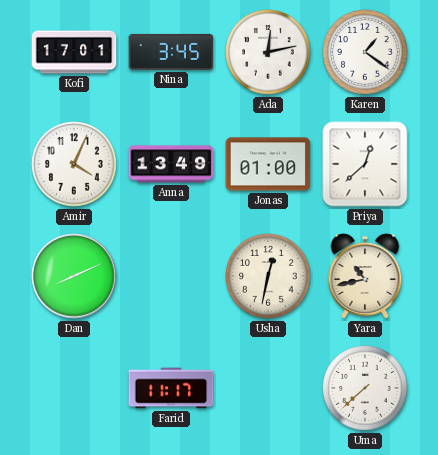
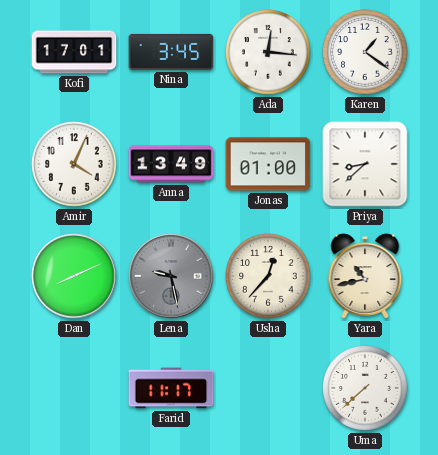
Ada: 12:13 -> 12:16 (268, 52)
Priya: 12:38 -> 8:38 (365, 164)
Lena: none -> 9:28 (171, 276)
Usha: 12:32 -> 12:37 (268, 276)
